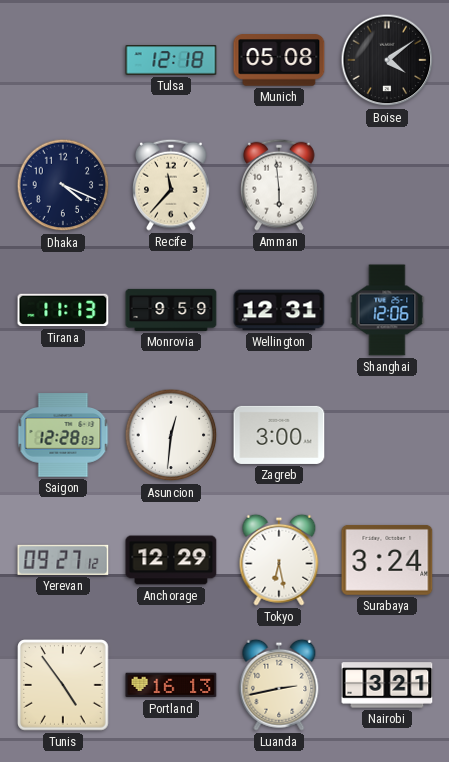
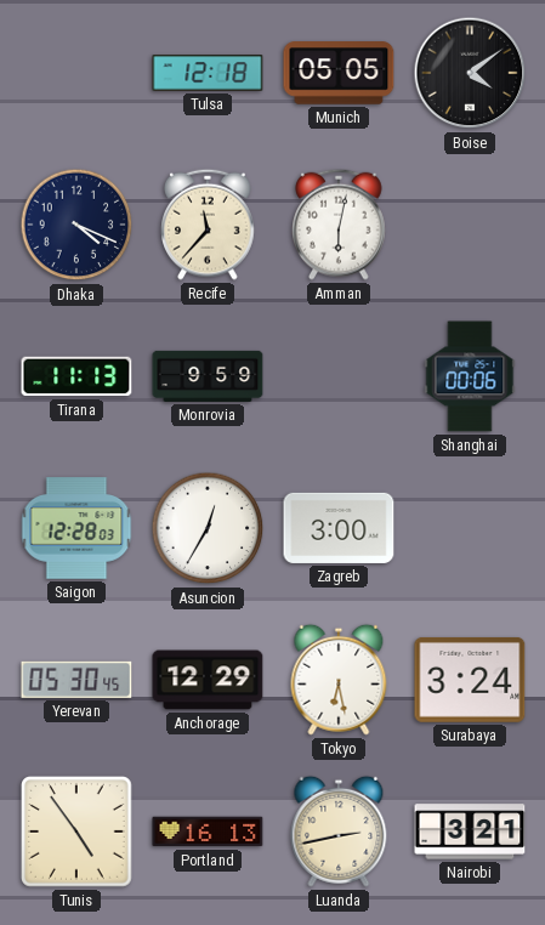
Munich: 05:08 -> 05:05 (339, 73)
Amman: 5:59 -> 6:02 (339, 225)
Wellington: 12:31 -> none (279, 310)
Shanghai: 12:06 -> 00:06 (470, 376)
Asuncion: 12:31 -> 12:35 (208, 528)
Yerevan: 09:27 -> 05:30 (76, 680)
